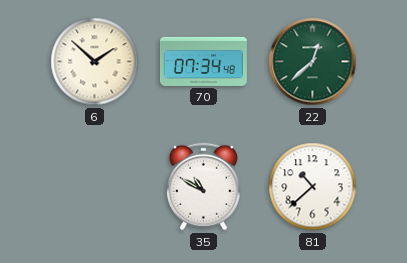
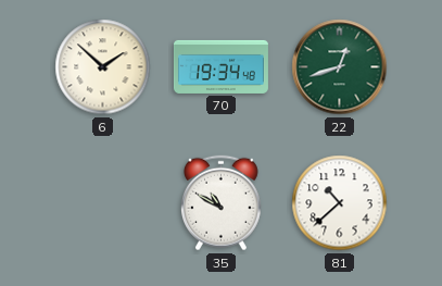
70: 07:34 -> 19:34 (220, 66)
22: 12:38 -> 12:42 (340, 67)
